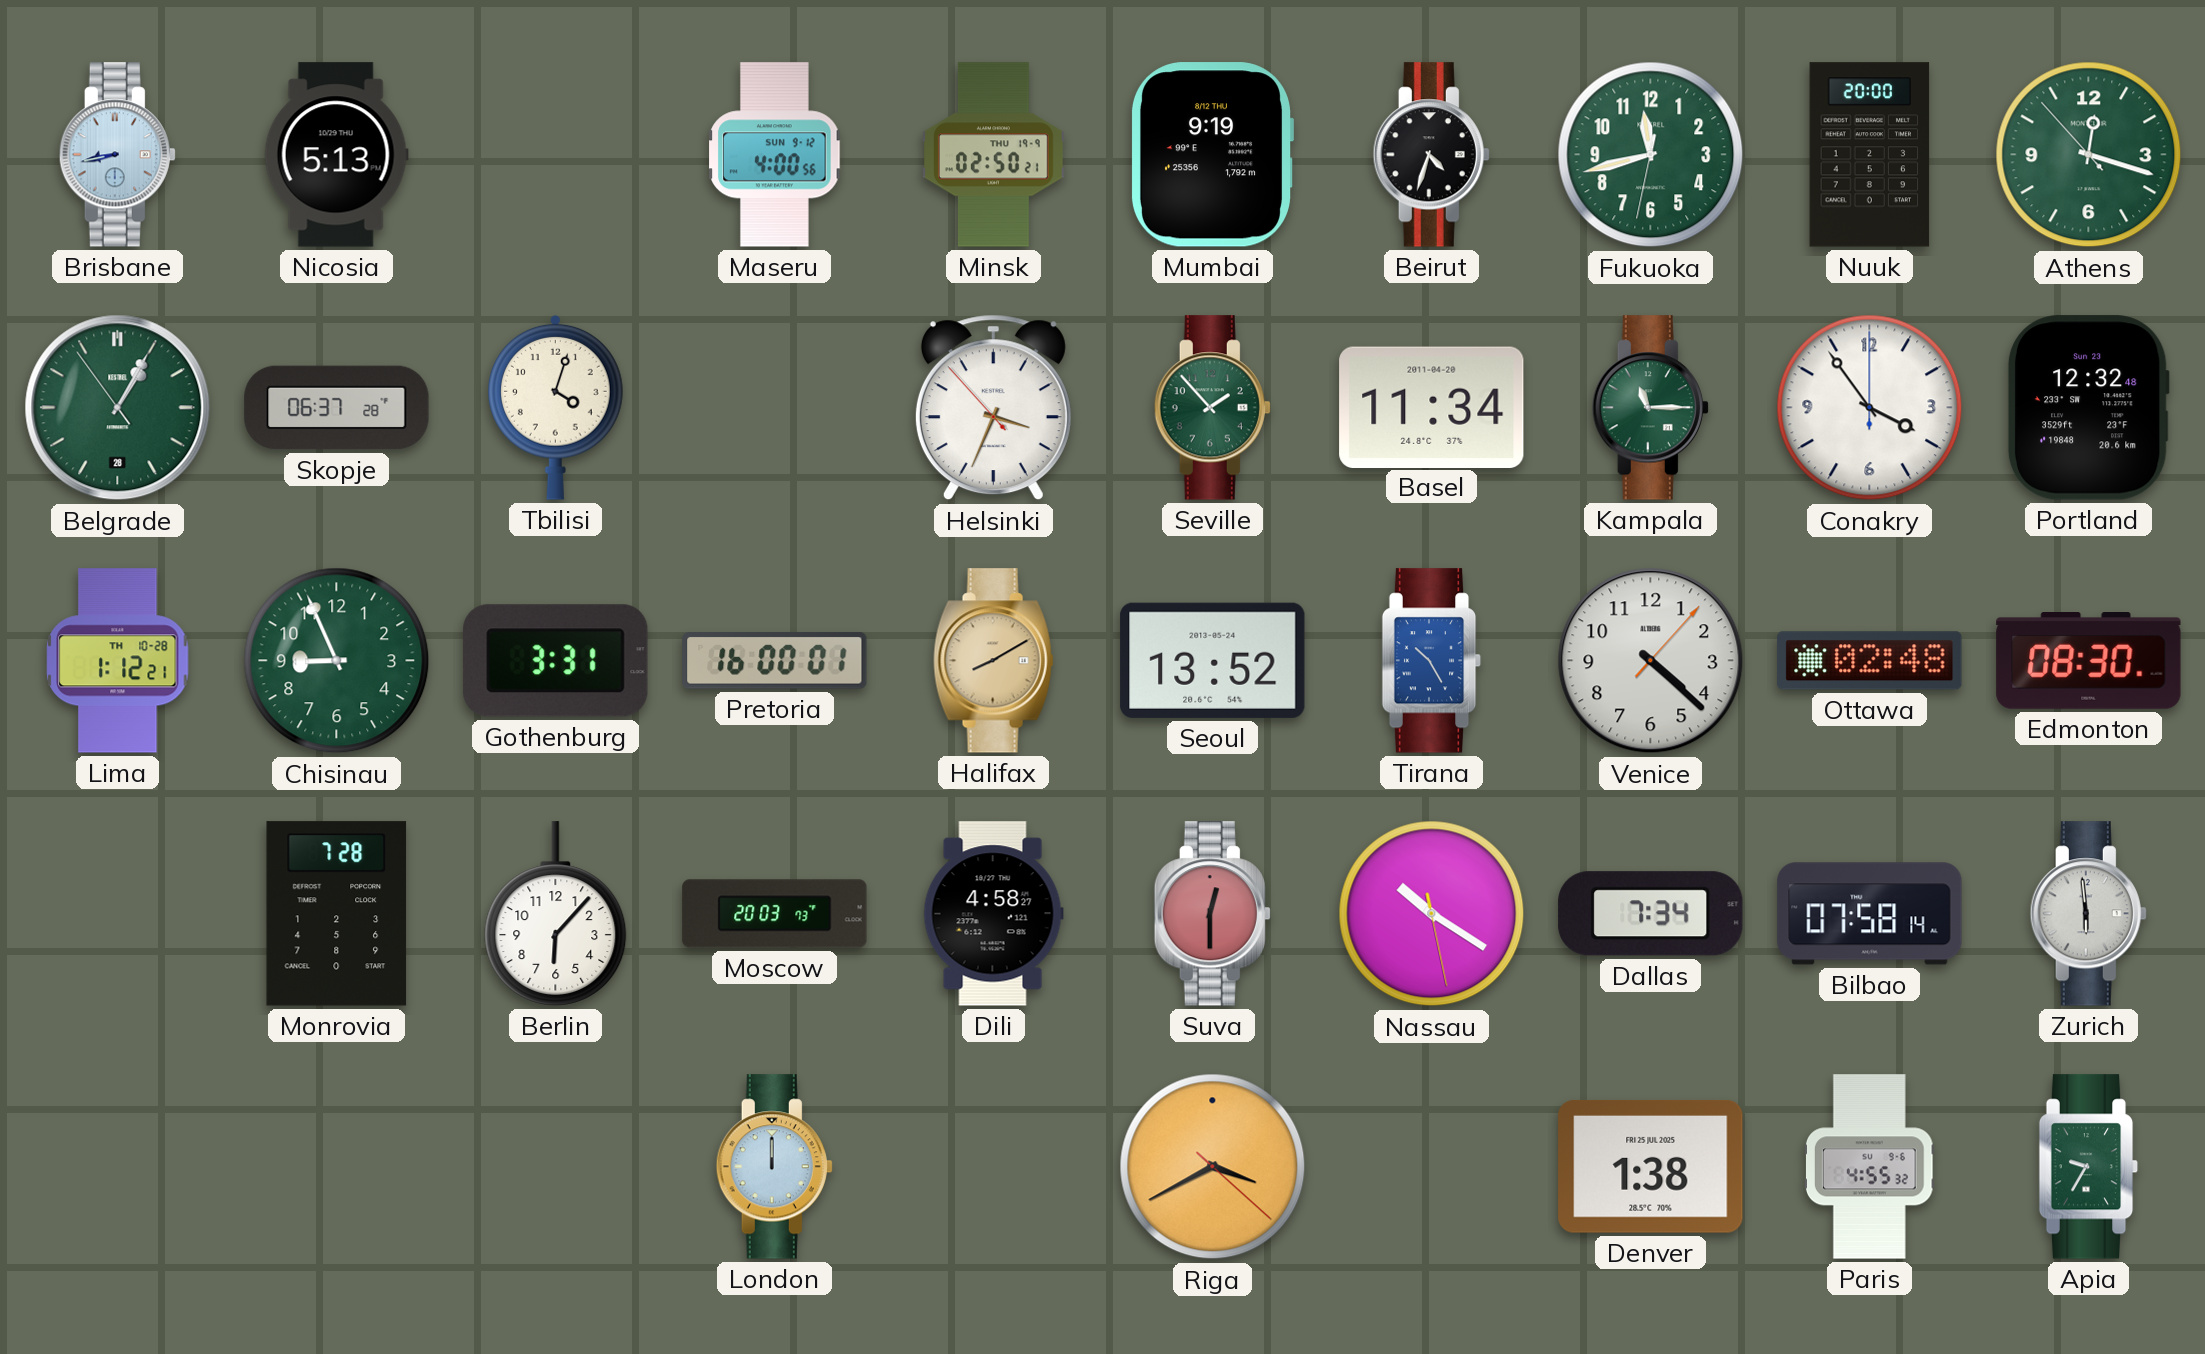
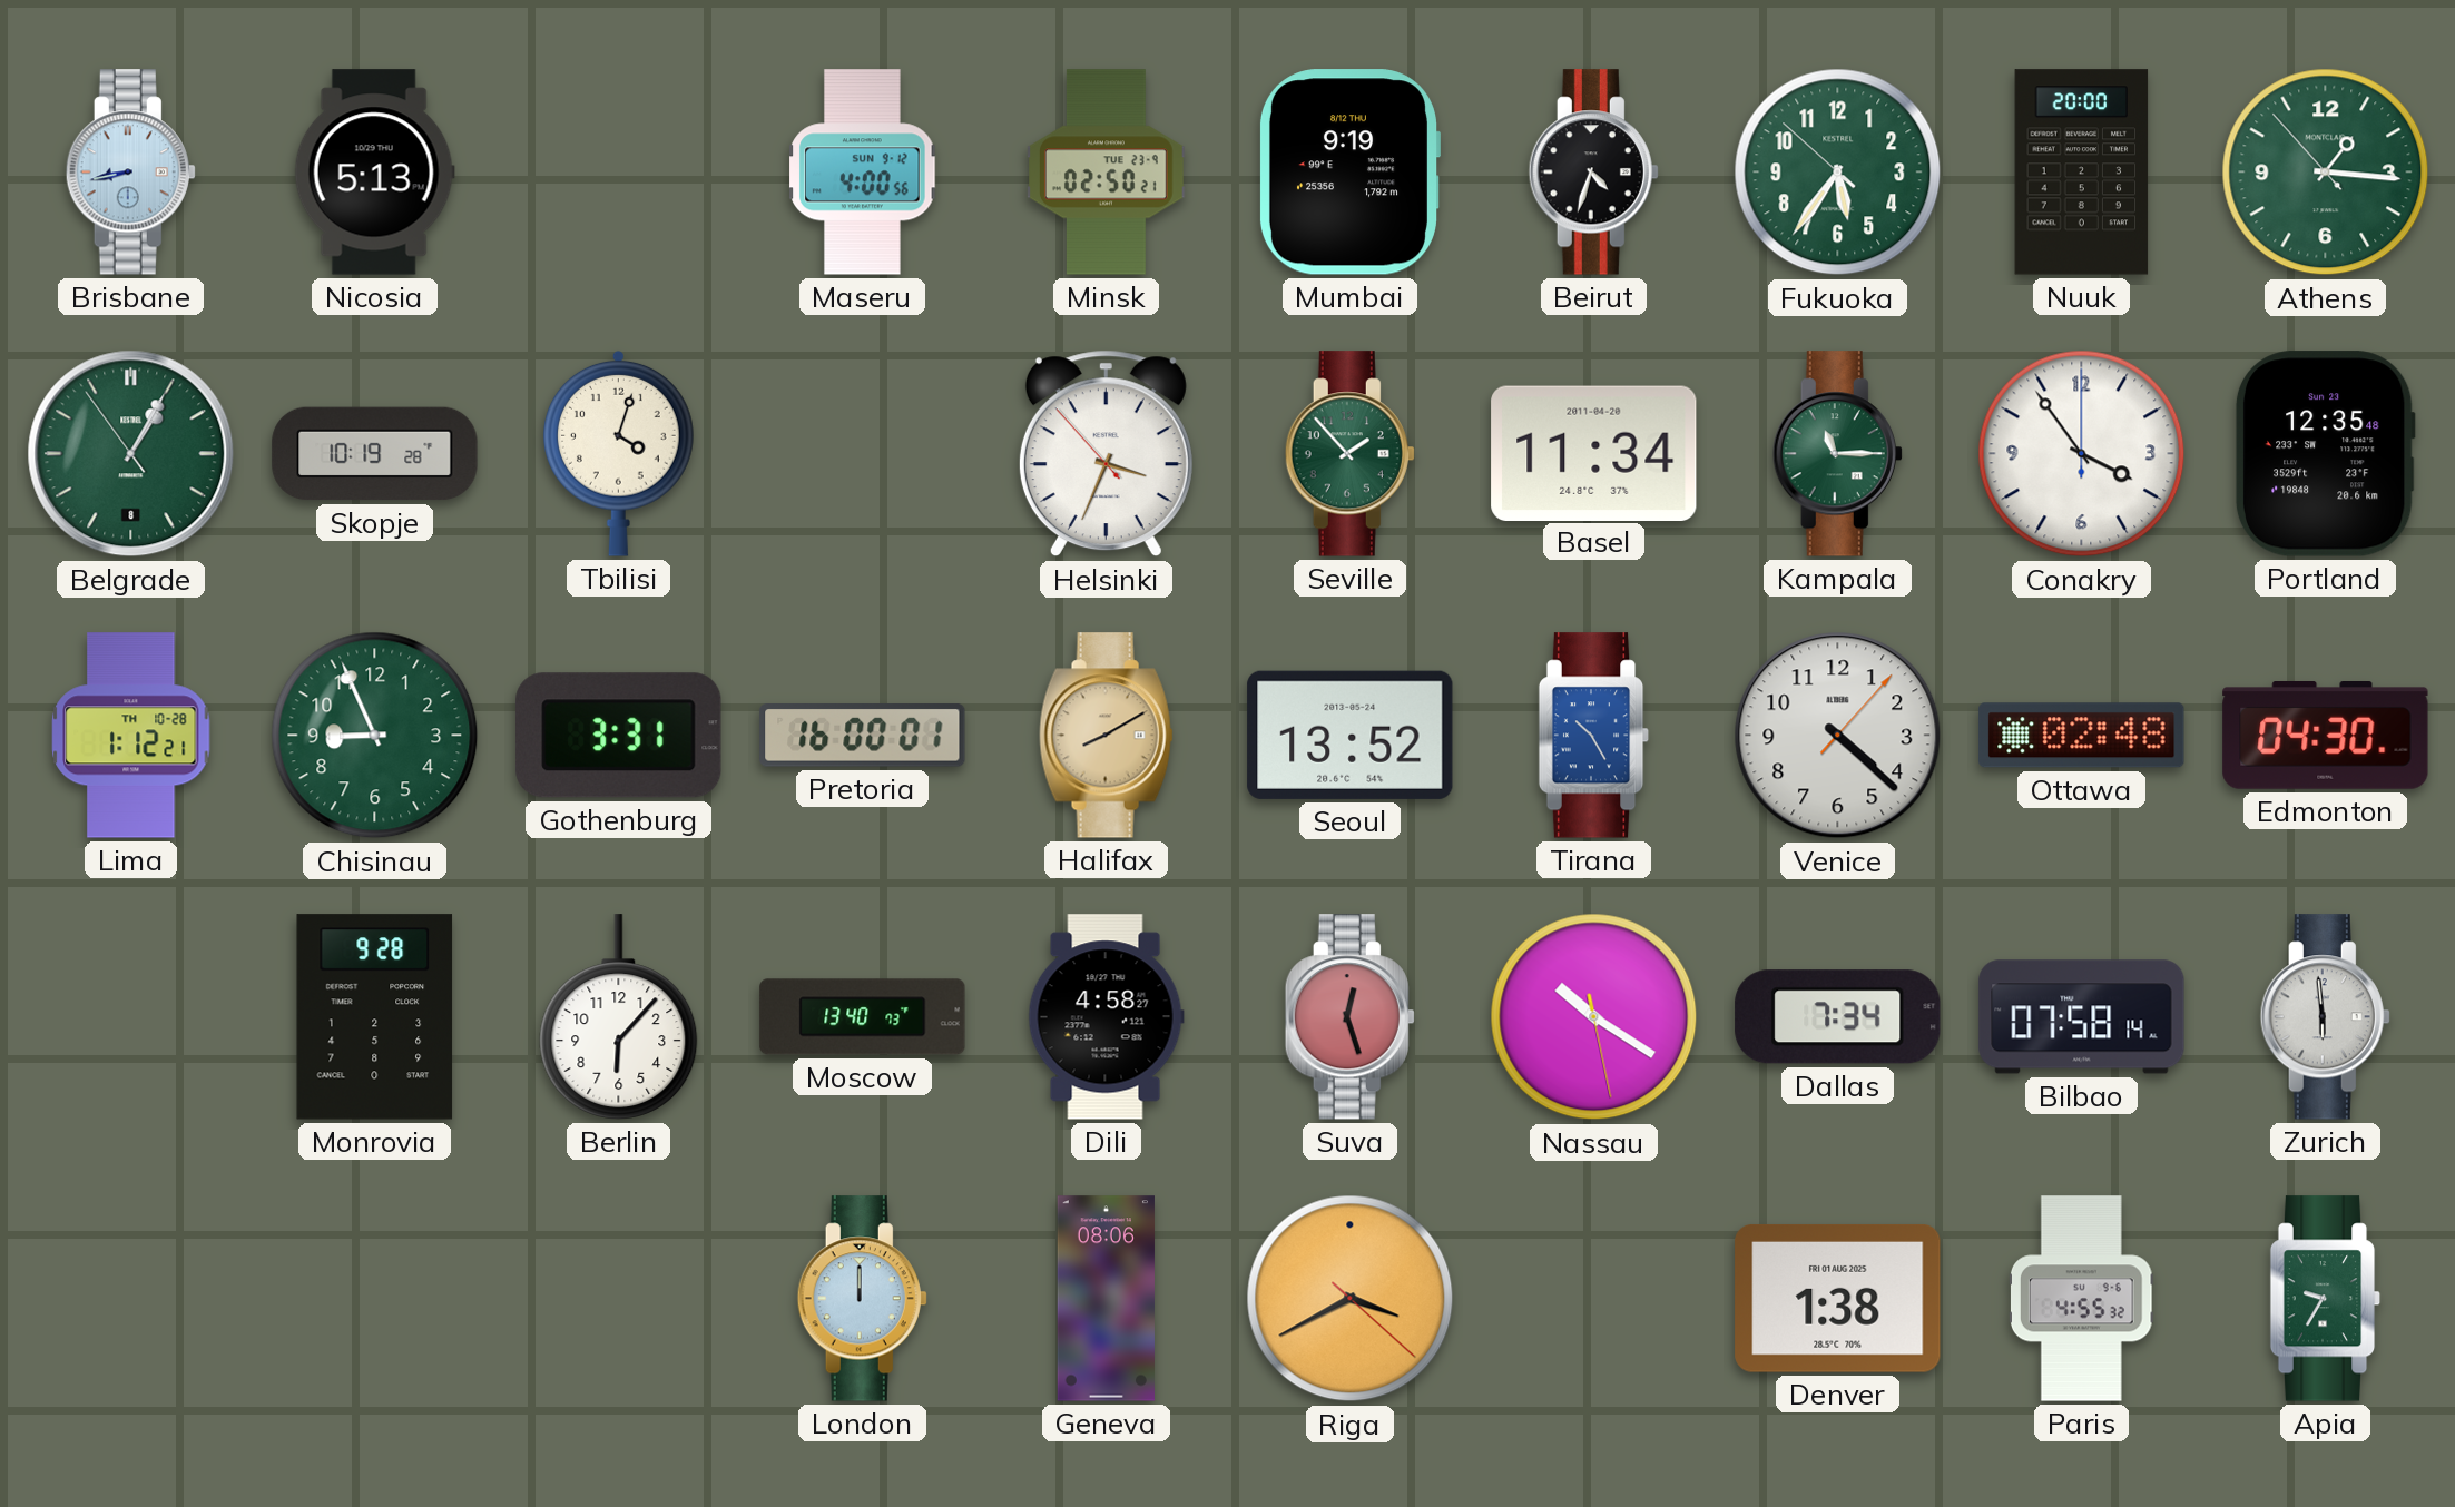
Minsk date: THU 19-9 -> TUE 23-9 (1107, 173)
Fukuoka: 11:42 -> 5:35 (1838, 173)
Athens: 12:17 -> 1:15 (2326, 173)
Belgrade date: 28 -> 8 (131, 454)
Skopje: 06:37 -> 10:19 (375, 454)
Portland: 12:32 -> 12:35 (2325, 454)
Edmonton: 08:30 -> 04:30 (2326, 736)
Monrovia: 7:28 -> 9:28 (375, 1017)
Moscow: 20:03 -> 13:40 (863, 1017)
Suva: 12:30 -> 12:27 (1349, 1017)
Geneva: none -> 08:06 (1106, 1299)
Denver date: FRI 25 JUL 2025 -> FRI 01 AUG 2025 (1838, 1298)
